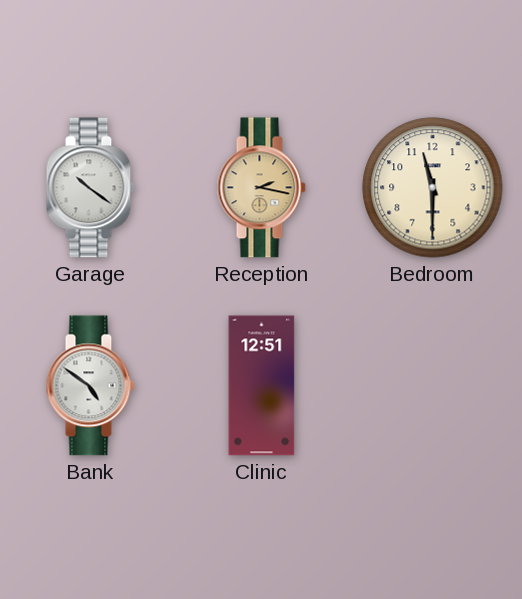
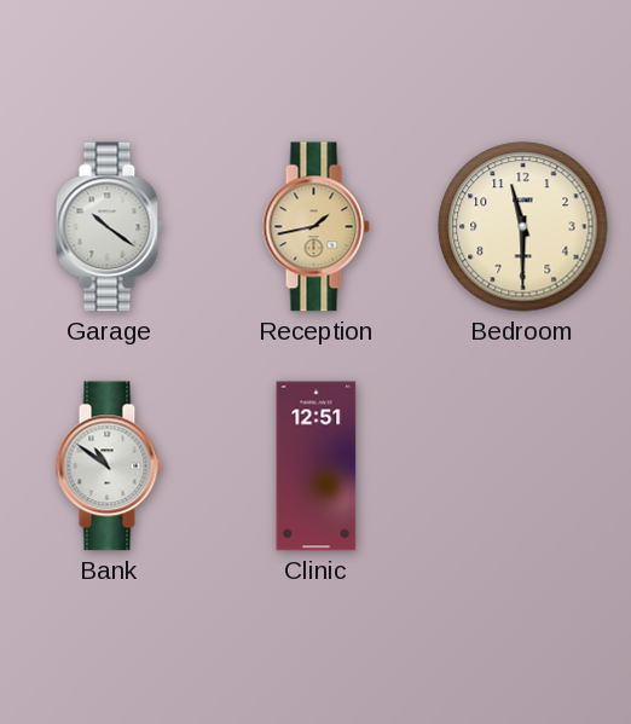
Reception: 2:17 -> 1:43 (315, 227)
Bank: 4:51 -> 10:51 (109, 467)
